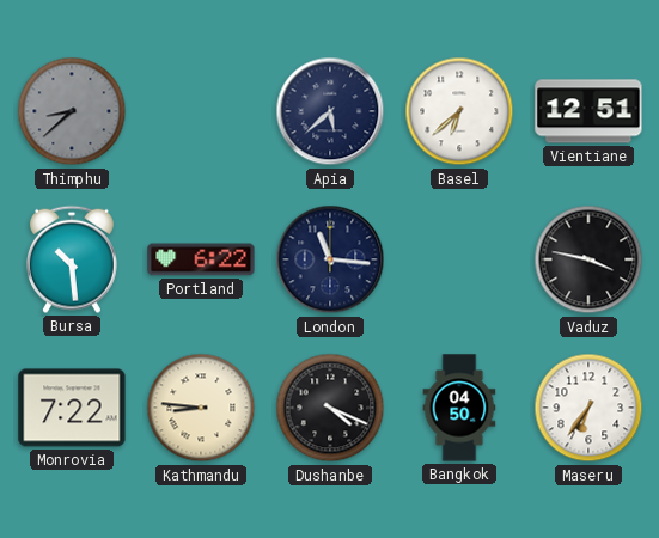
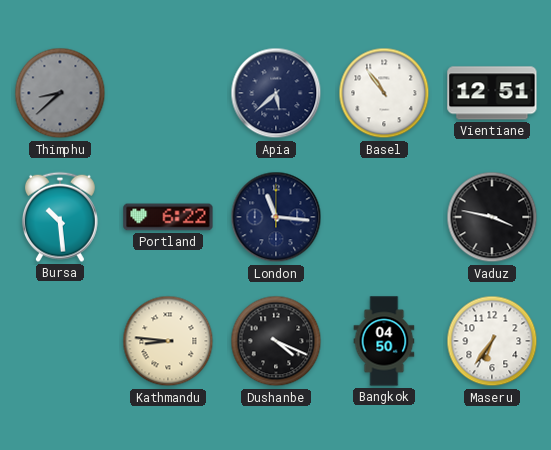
Basel: 6:38 -> 10:54 (384, 93)
Monrovia: 7:22 -> none (72, 408)
